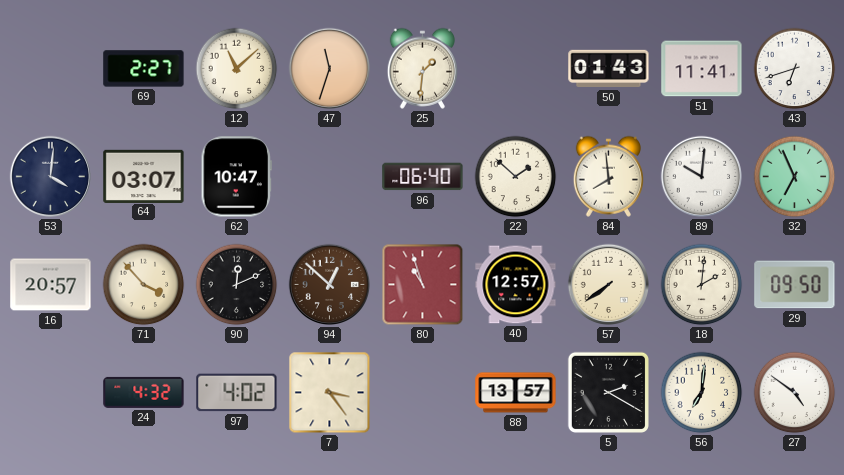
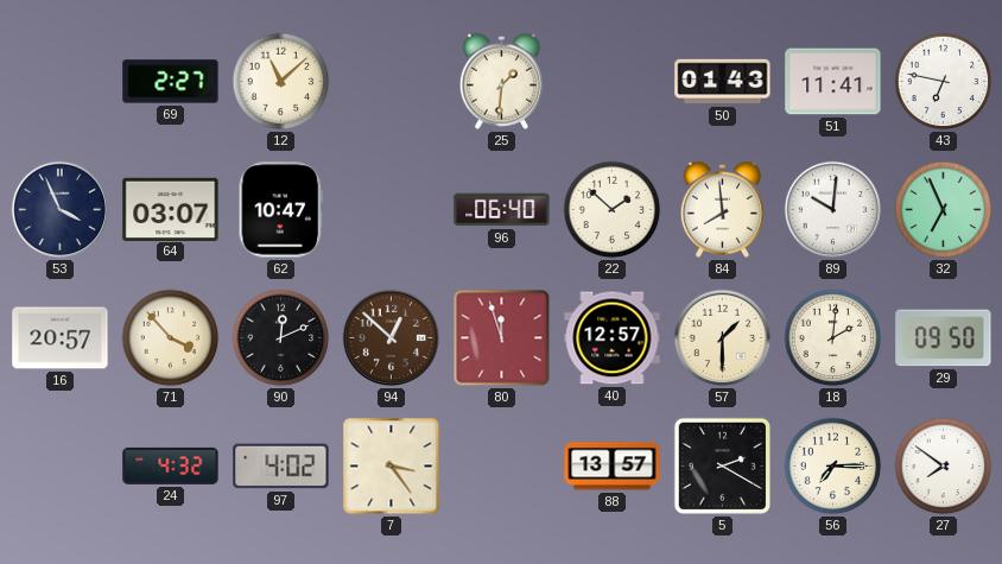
47: 11:33 -> none (330, 69)
43: 6:42 -> 6:47 (944, 82)
53: 4:01 -> 3:56 (61, 210)
80: 10:57 -> 11:57 (502, 338)
57: 7:39 -> 1:30 (723, 338)
56: 7:01 -> 7:15 (833, 467)
27: 4:51 -> 7:51 (944, 467)
